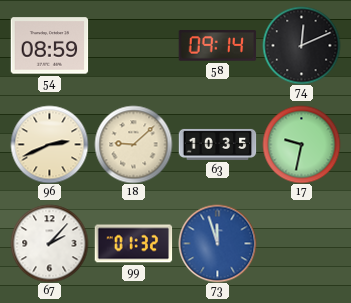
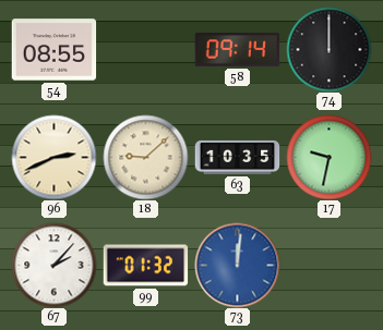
54: 08:59 -> 08:55 (53, 50)
74: 12:11 -> 12:00 (328, 49)
73: 11:57 -> 12:01 (237, 265)
